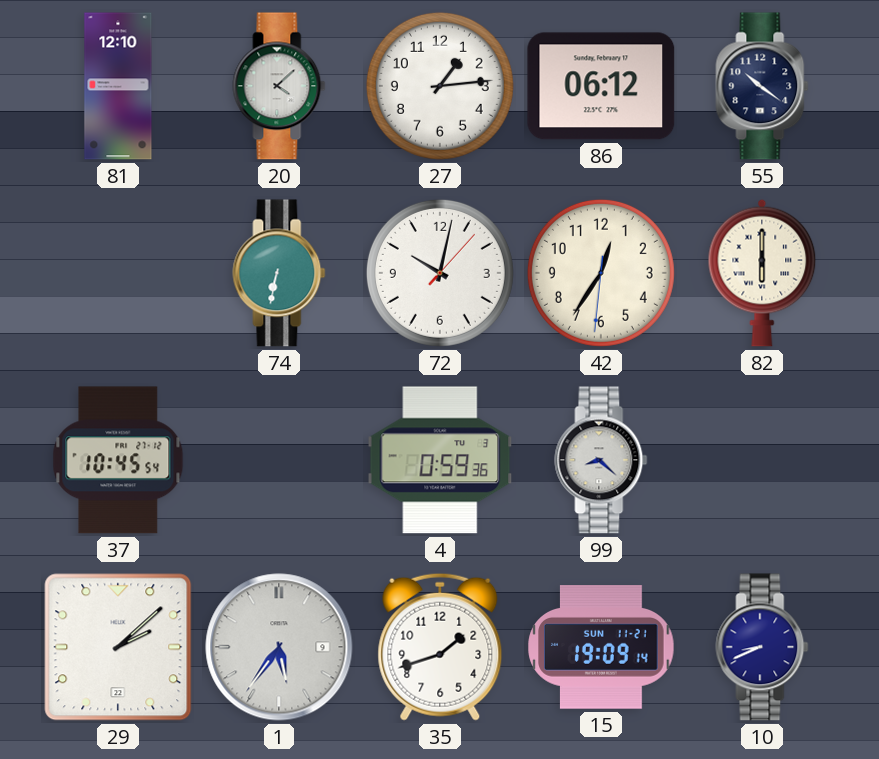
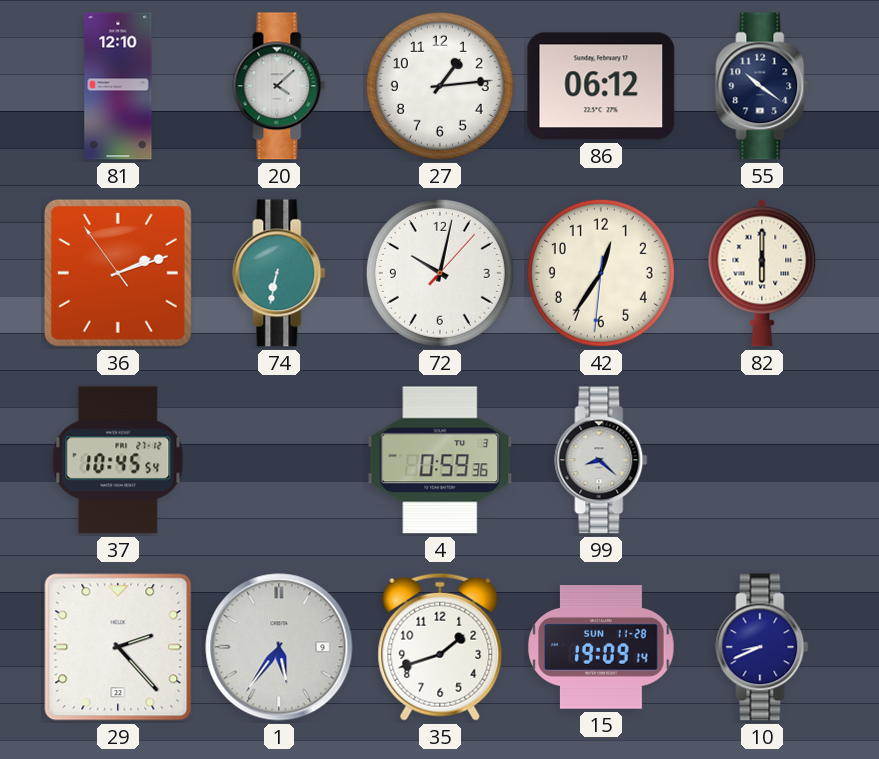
36: none -> 2:11 (118, 273)
29: 2:08 -> 2:23 (118, 647)
15 date: SUN 11-21 -> SUN 11-28 (601, 647)
